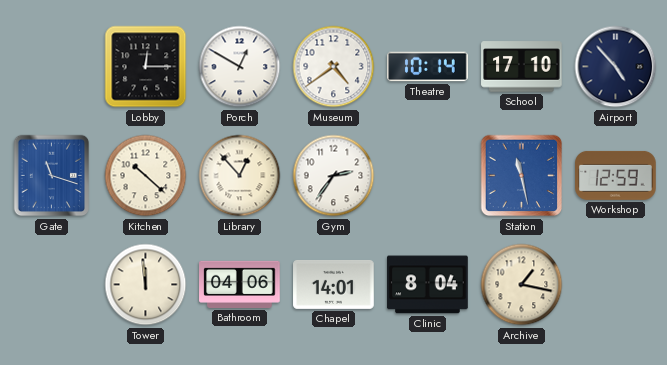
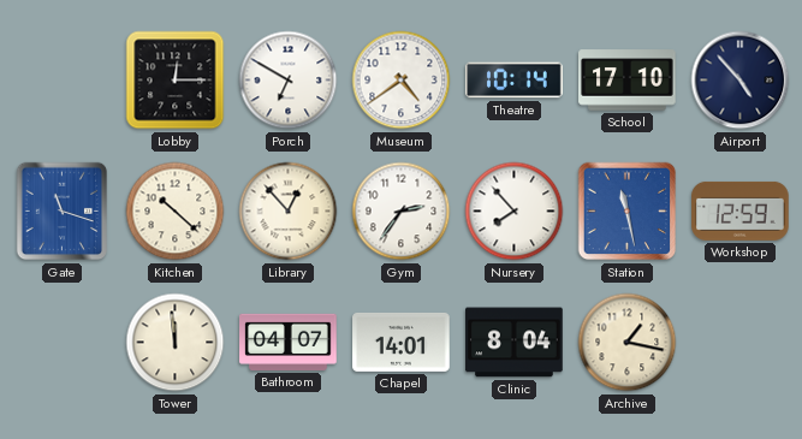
Porch: 12:50 -> 6:50 (289, 81)
Nursery: none -> 7:53 (515, 212)
Bathroom: 04:06 -> 04:07 (289, 342)
